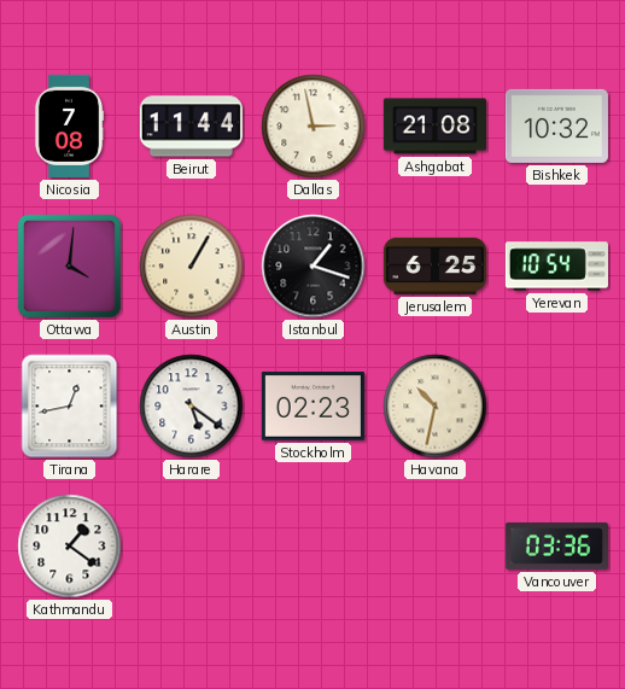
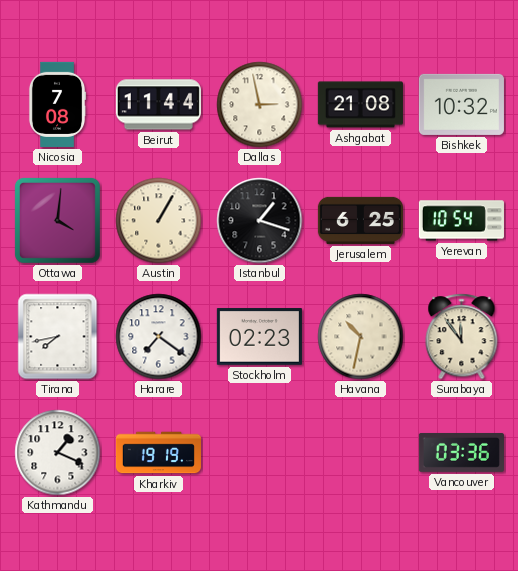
Tirana: 12:43 -> 7:43 (58, 337)
Harare: 5:21 -> 7:21 (159, 337)
Surabaya: none -> 11:54 (462, 337)
Kathmandu: 1:21 -> 1:19 (58, 453)
Kharkiv: none -> 19:19 (158, 453)
